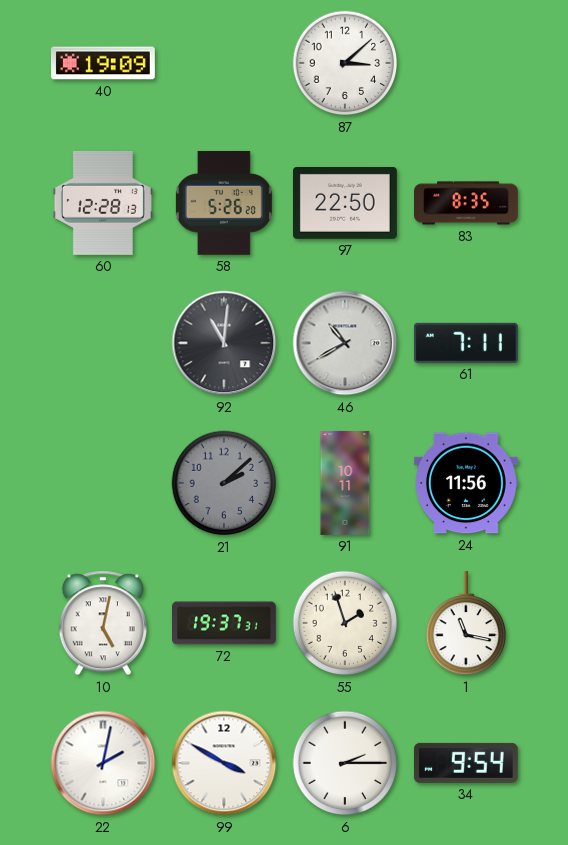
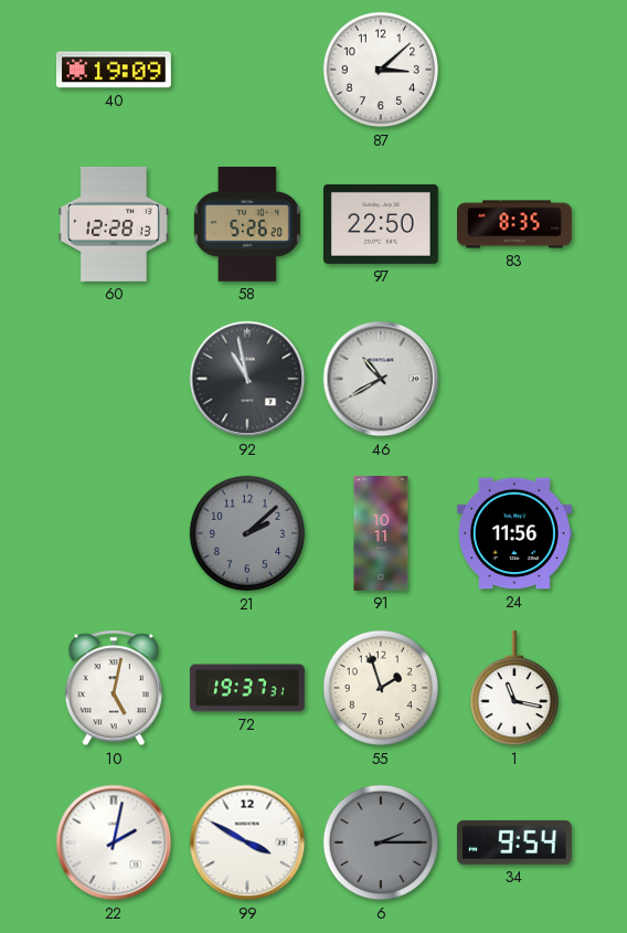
92: 11:01 -> 10:58 (247, 379)
61: 7:11 -> none (466, 343)
6 dial: white -> grey (381, 842)
